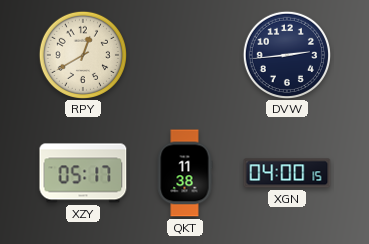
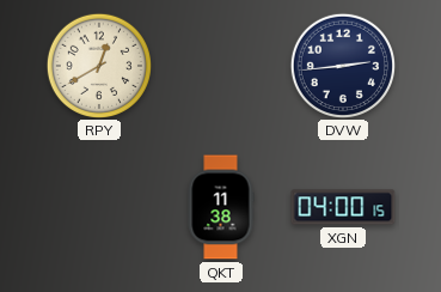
XZY: 05:17 -> none (83, 173)
